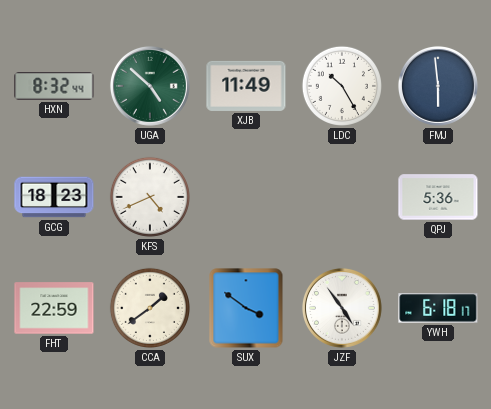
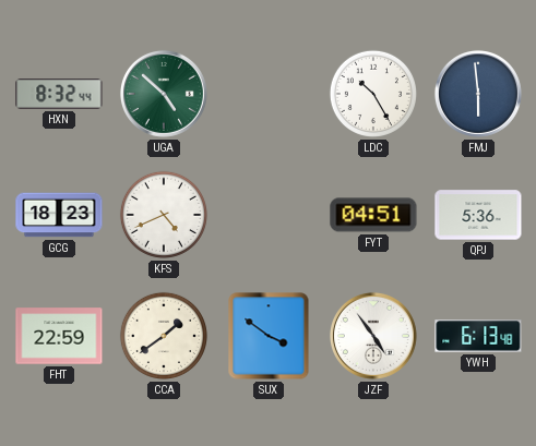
XJB: 11:49 -> none (246, 86)
FYT: none -> 04:51 (373, 215)
YWH: 6:18 -> 6:13 (478, 336)
